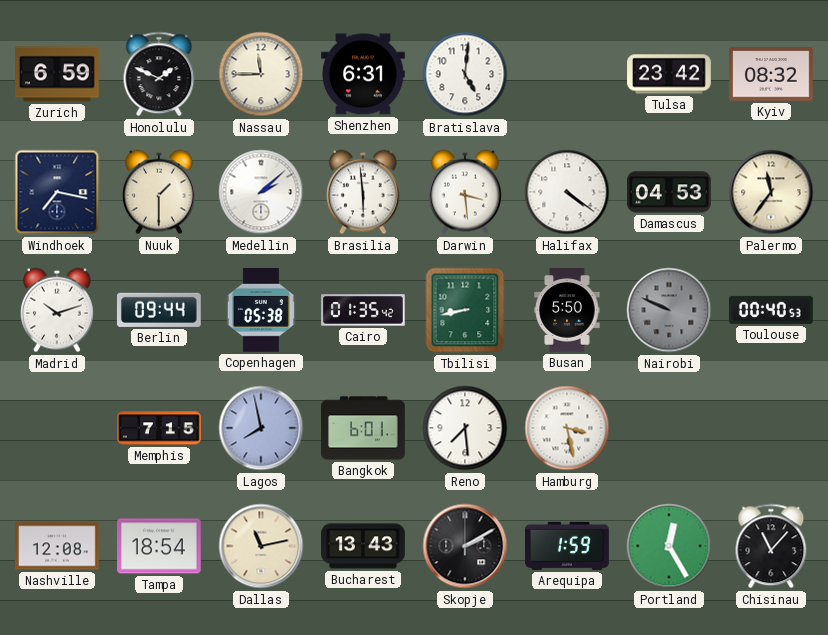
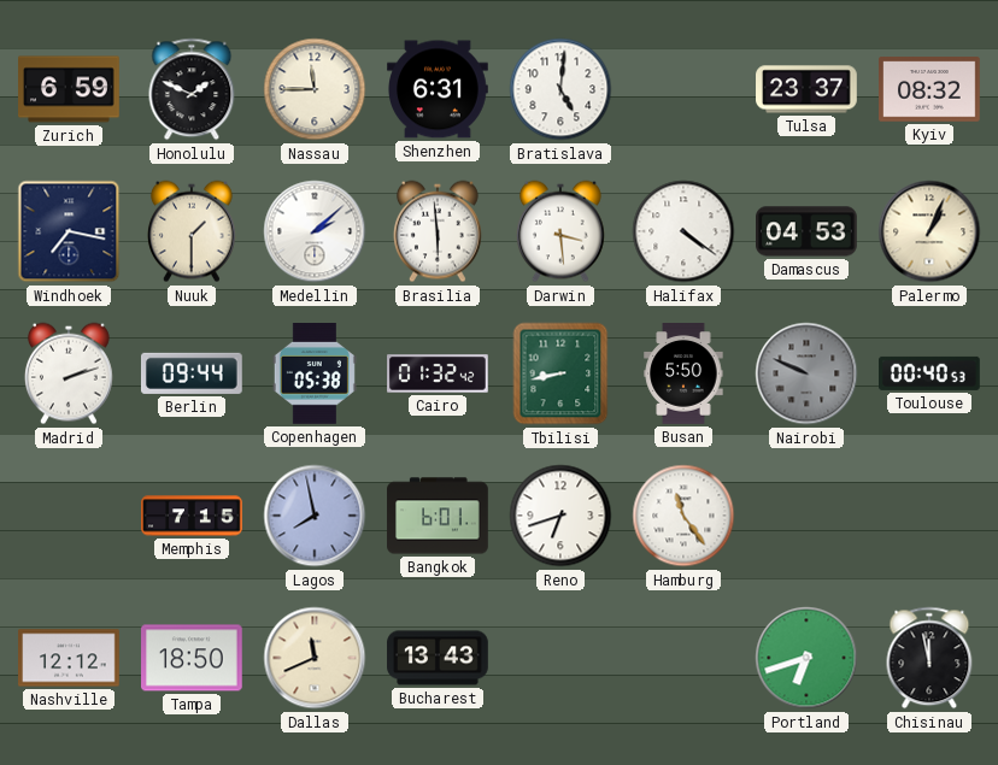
Tulsa: 23:42 -> 23:37 (806, 89)
Palermo: 11:36 -> 1:04 (929, 231)
Madrid: 10:12 -> 2:12 (70, 373)
Cairo: 01:35 -> 01:32 (438, 373)
Reno: 7:29 -> 6:42 (560, 516)
Hamburg: 3:28 -> 11:24 (683, 516)
Nashville: 12:08 -> 12:12 (70, 658)
Tampa: 18:54 -> 18:50 (193, 658)
Dallas: 11:13 -> 11:41 (315, 658)
Skopje: 2:10 -> none (465, 546)
Arequipa: 1:59 -> none (568, 546)
Portland: 12:25 -> 6:42 (806, 658)
Chisinau: 11:07 -> 11:58 (929, 658)
